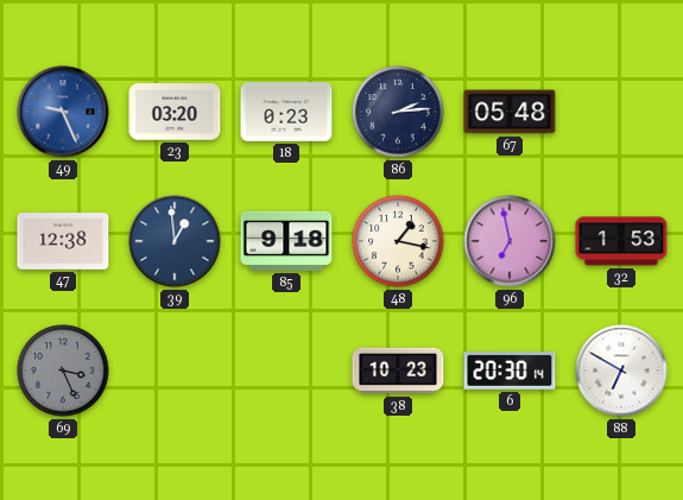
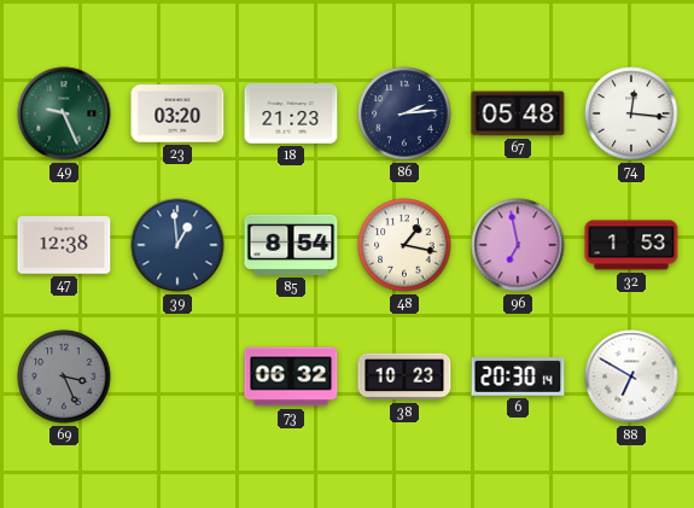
49 dial: blue -> green (64, 113)
18: 0:23 -> 21:23 (291, 113)
74: none -> 12:16 (631, 113)
85: 9:18 -> 8:54 (291, 245)
73: none -> 06:32 (291, 376)
